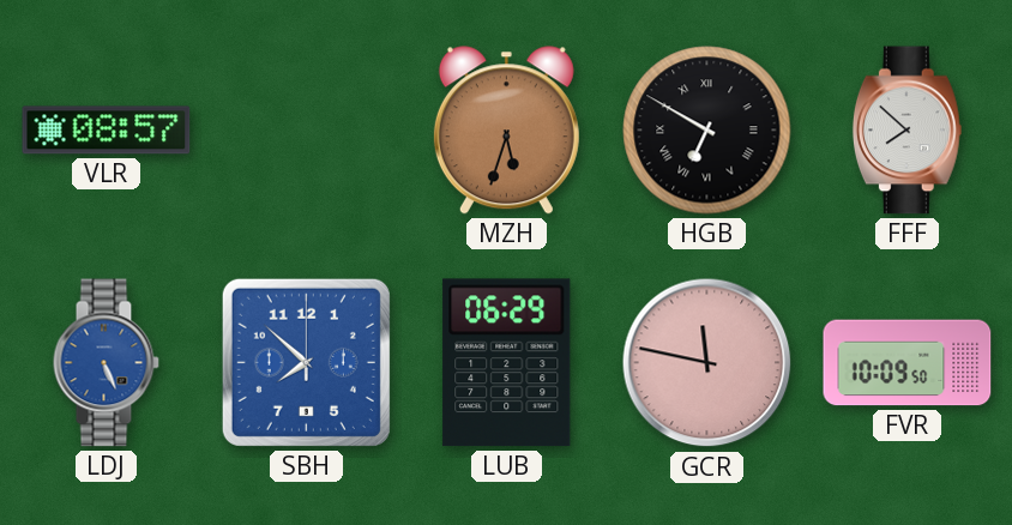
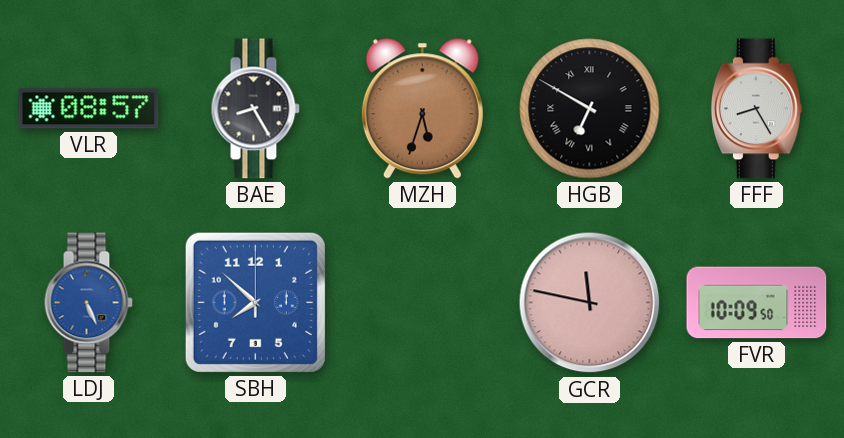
BAE: none -> 8:25 (255, 109)
FFF: 7:52 -> 8:25 (756, 109)
LUB: 06:29 -> none (507, 363)
